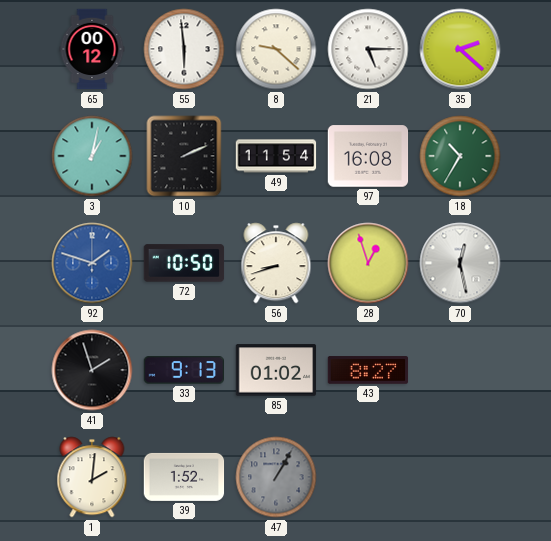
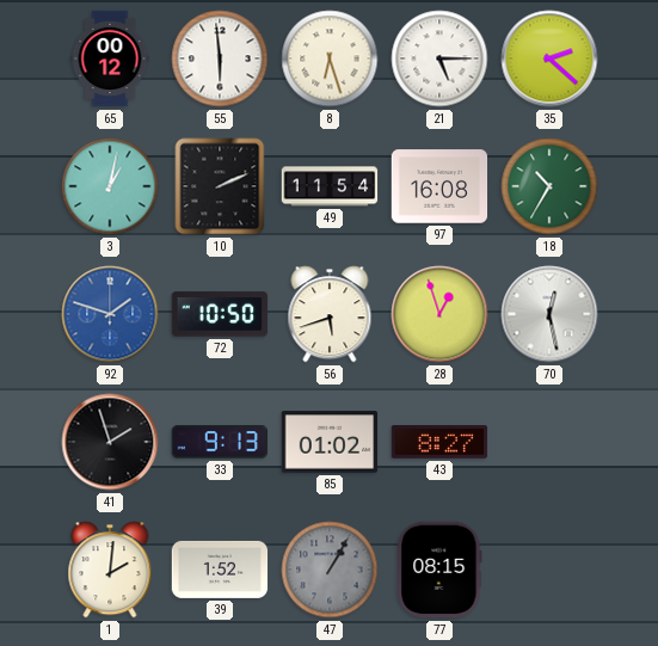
8: 9:22 -> 6:27 (330, 59)
56: 8:42 -> 5:42 (330, 314)
77: none -> 08:15 (439, 570)
